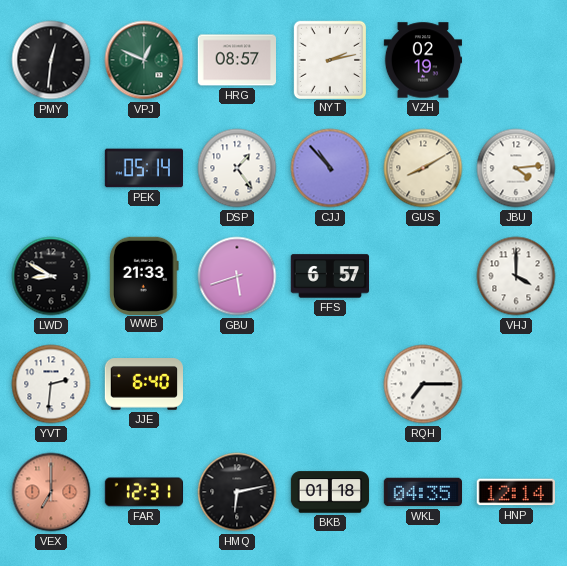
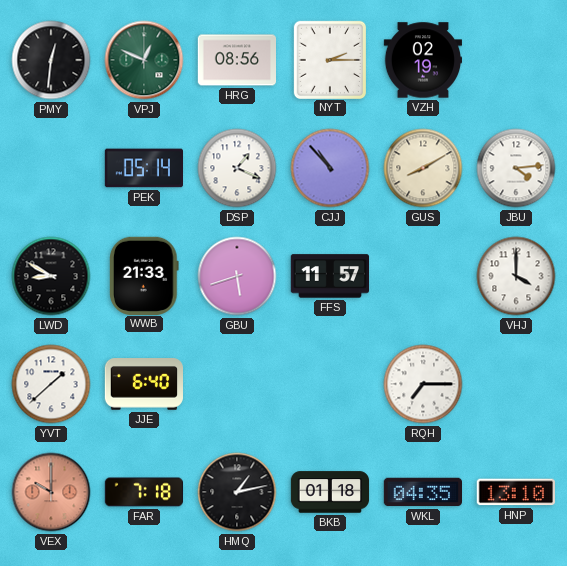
HRG: 08:57 -> 08:56 (236, 60)
NYT: 2:13 -> 2:15 (329, 59)
DSP: 1:24 -> 1:19 (237, 168)
FFS: 6:57 -> 11:57 (329, 276)
YVT: 2:31 -> 1:38 (51, 384)
VEX: 7:00 -> 10:00 (51, 492)
FAR: 12:31 -> 7:18 (143, 492)
HMQ: 6:13 -> 1:13 (237, 492)
HNP: 12:14 -> 13:10 (515, 492)
